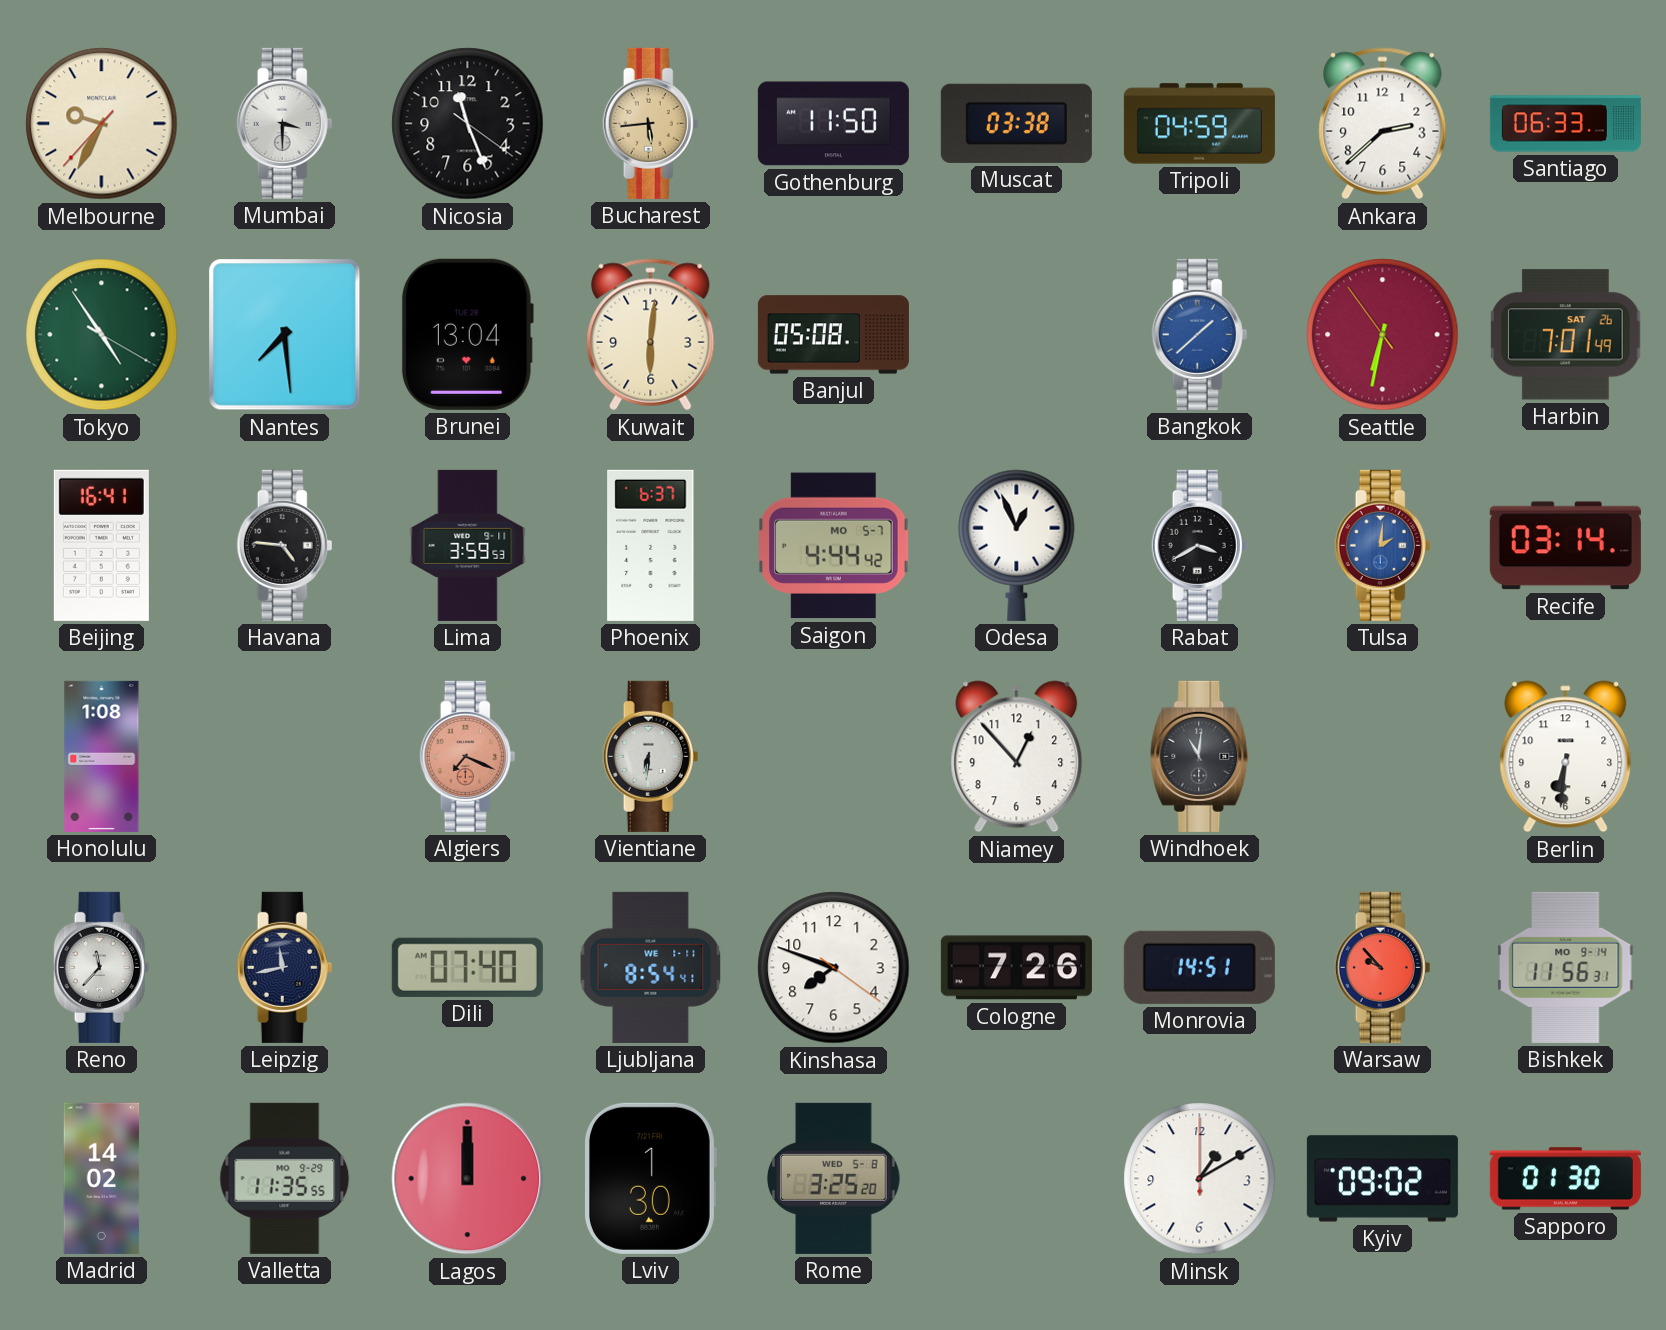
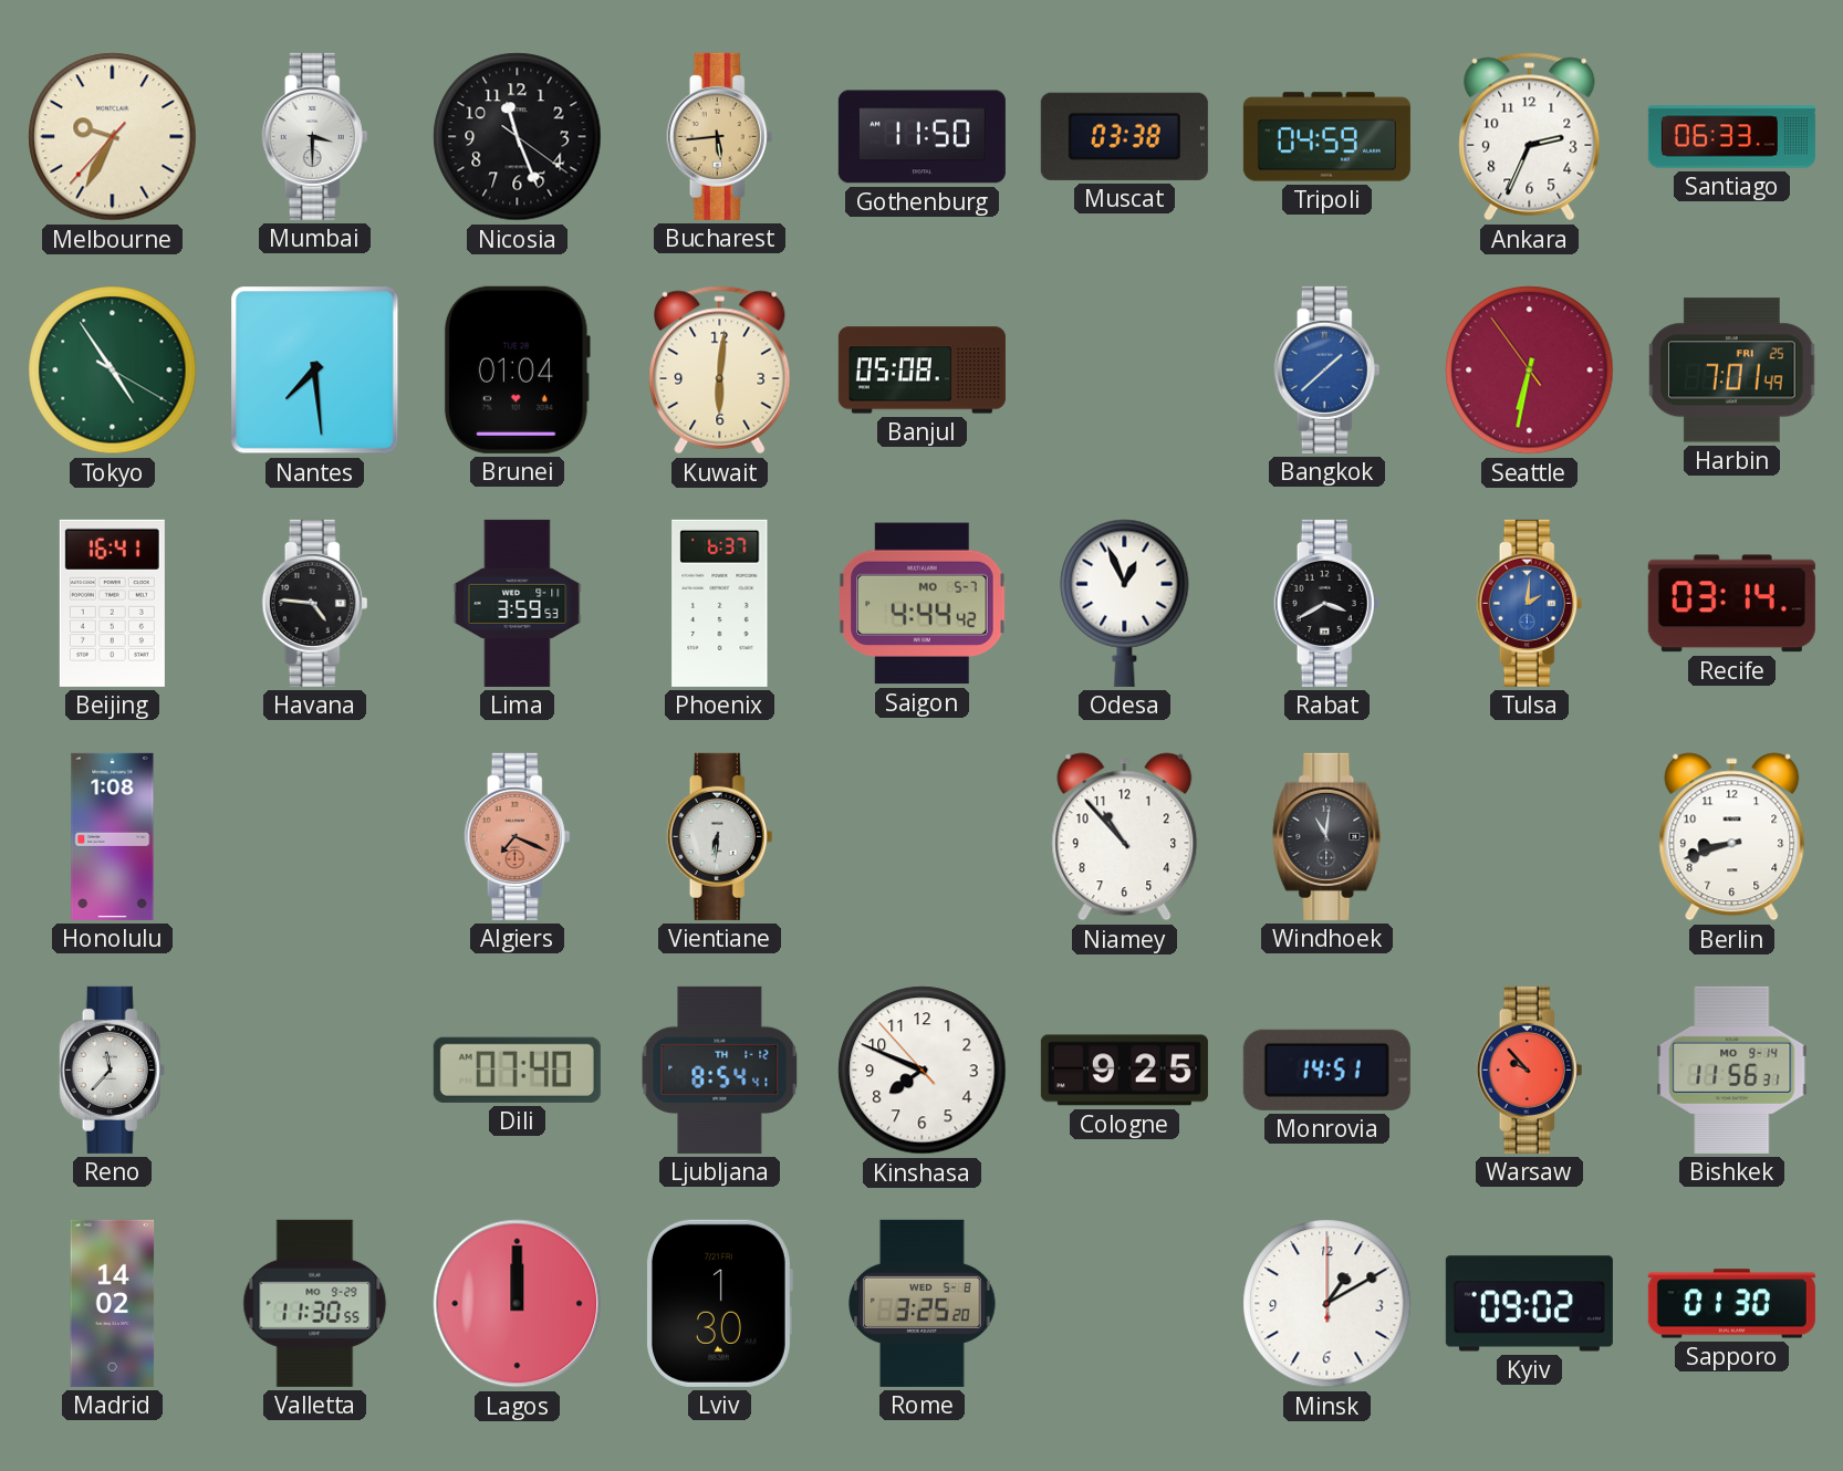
Ankara: 2:38 -> 2:34 (1530, 137)
Brunei: 13:04 -> 01:04 (517, 369)
Harbin date: SAT 26 -> FRI 25 (1732, 371)
Niamey: 12:53 -> 10:53 (1125, 837)
Berlin: 6:31 -> 8:42 (1732, 837)
Leipzig: 11:43 -> none (285, 967)
Ljubljana date: WE 1-11 -> TH 1-12 (720, 1070)
Kinshasa: 7:48:21 -> 7:48:53 (923, 1071)
Cologne: 7:26 -> 9:25 (1124, 1071)
Valletta: 11:35 -> 11:30 (315, 1303)
